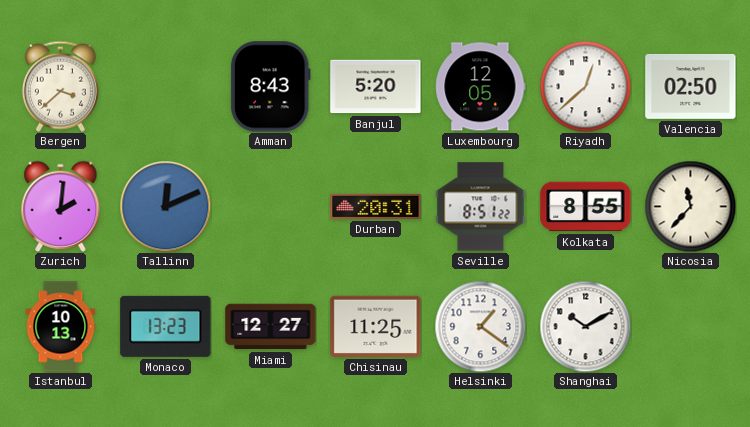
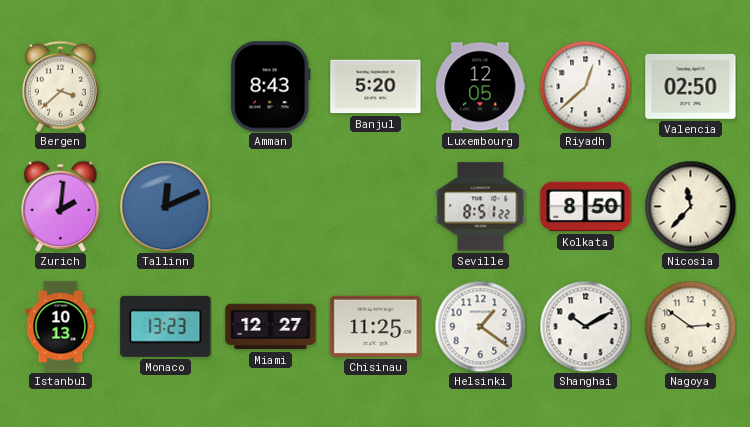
Durban: 20:31 -> none (376, 206)
Kolkata: 8:55 -> 8:50 (586, 207)
Nagoya: none -> 2:51 (690, 326)
